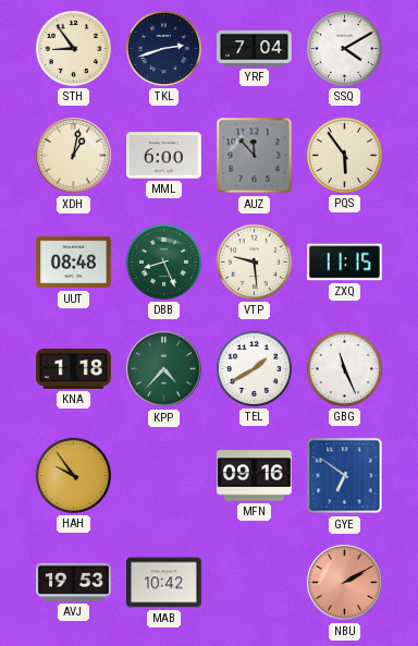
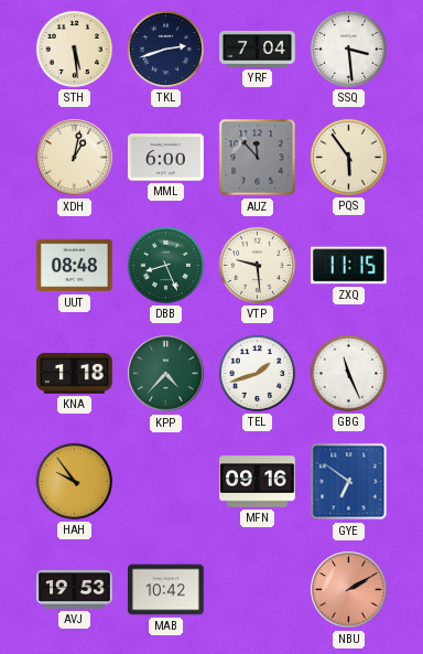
STH: 8:54 -> 5:29 (74, 49)
SSQ: 4:10 -> 3:29 (348, 49)
TEL: 1:40 -> 1:42 (257, 373)
